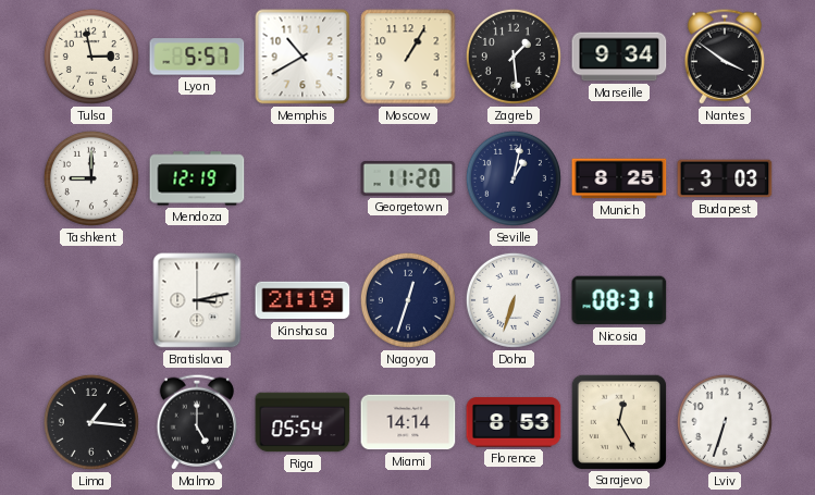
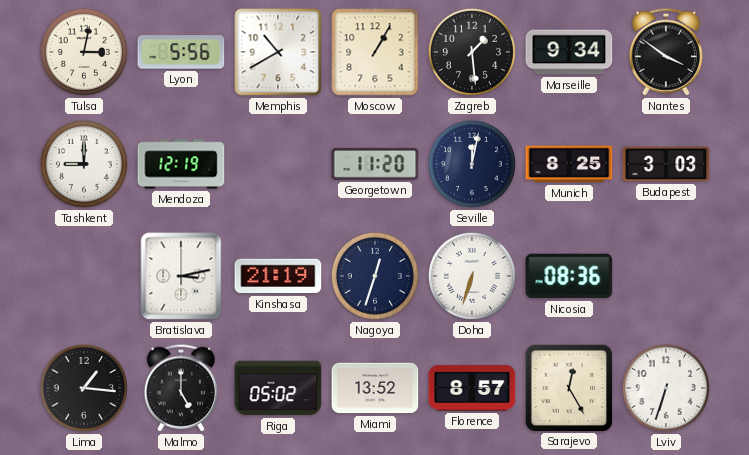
Tulsa: 2:58 -> 3:02 (84, 52)
Lyon: 5:57 -> 5:56 (181, 52)
Seville: 1:02 -> 12:02 (472, 164)
Nicosia: 08:31 -> 08:36 (569, 276)
Riga: 05:54 -> 05:02 (278, 388)
Miami: 14:14 -> 13:52 (375, 388)
Florence: 8:53 -> 8:57 (472, 388)
